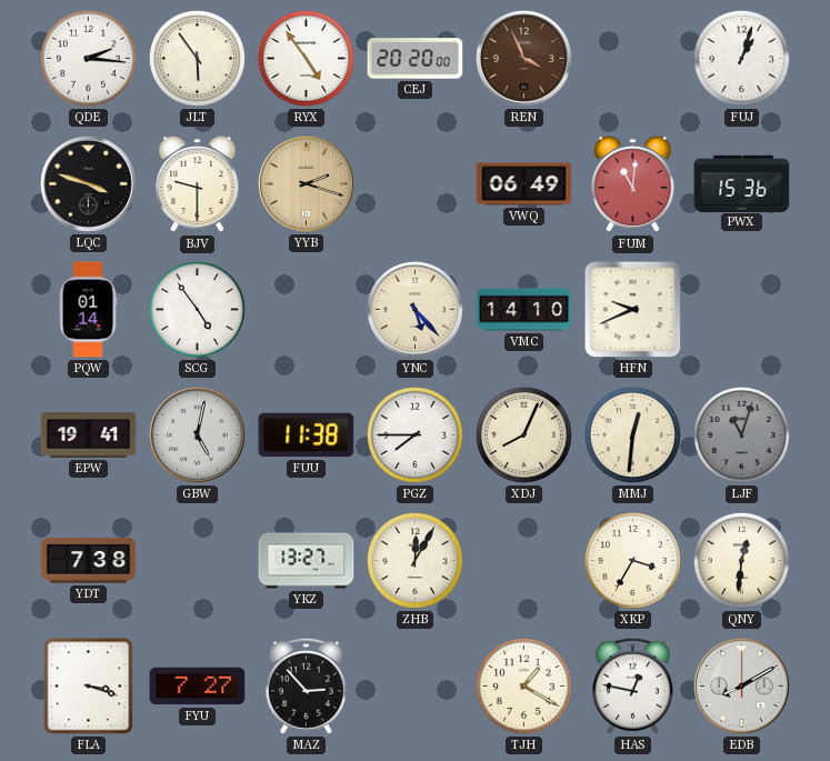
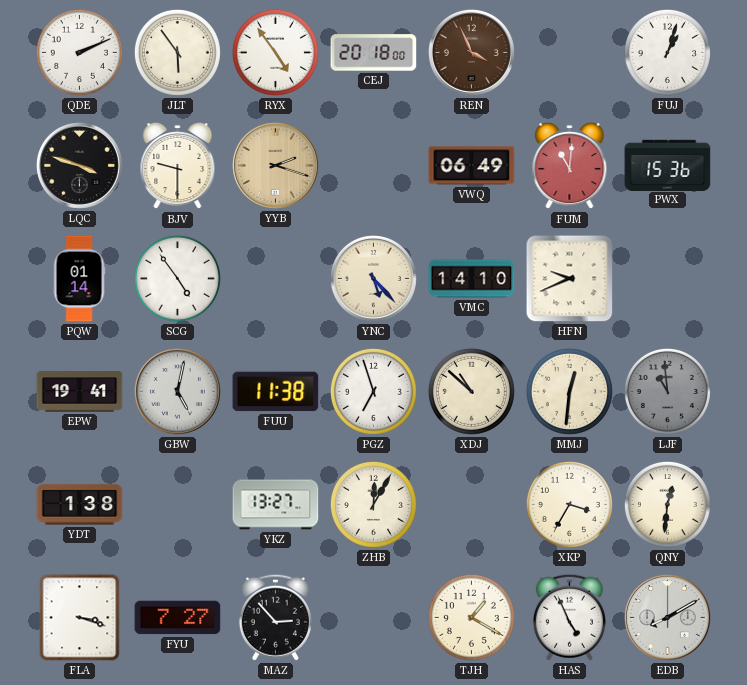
QDE: 2:16 -> 2:11 (79, 52)
CEJ: 20:20 -> 20:18 (374, 53)
PGZ: 7:45 -> 6:57 (373, 391)
XDJ: 8:04 -> 10:52 (471, 391)
LJF: 11:03 -> 10:59 (667, 391)
YDT: 7:38 -> 1:38 (80, 505)
HAS: 12:47 -> 4:56 (569, 617)
